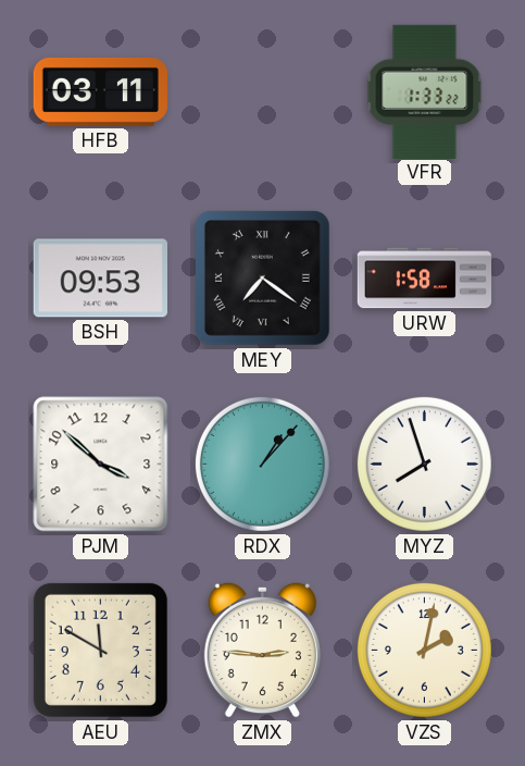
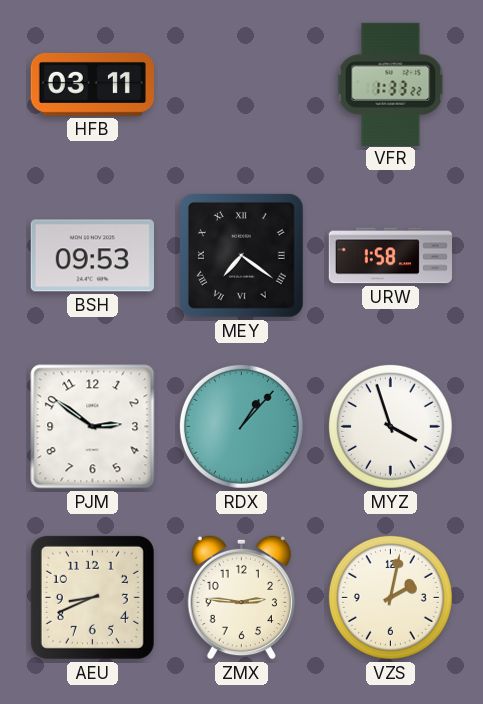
PJM: 3:52 -> 2:51 (93, 427)
MYZ: 7:57 -> 3:57 (390, 426)
AEU: 11:50 -> 8:41 (92, 597)
